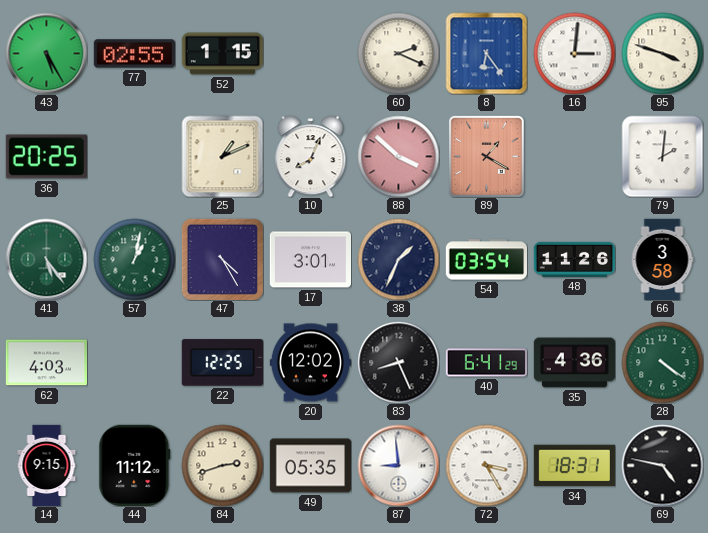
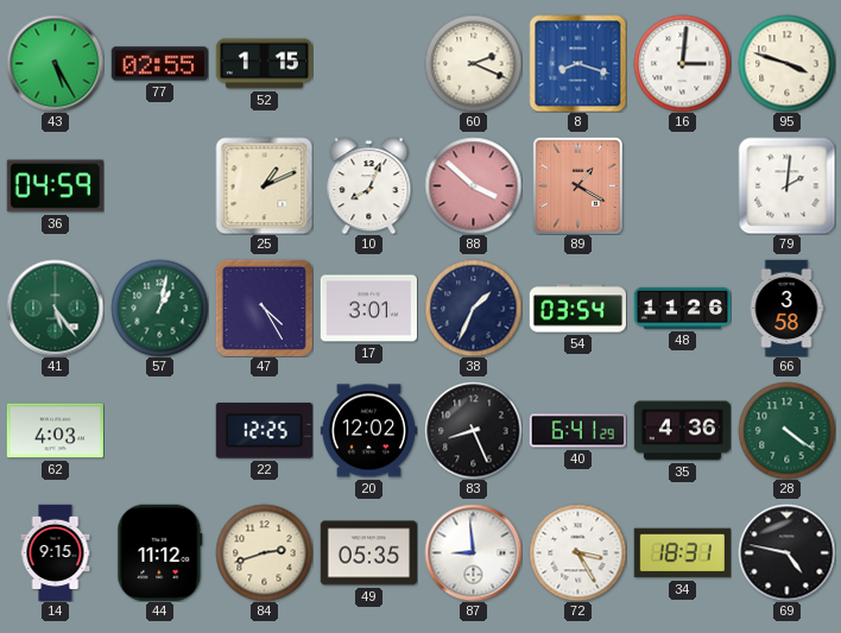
8: 6:24 -> 8:18 (577, 63)
36: 20:25 -> 04:59 (55, 186)
